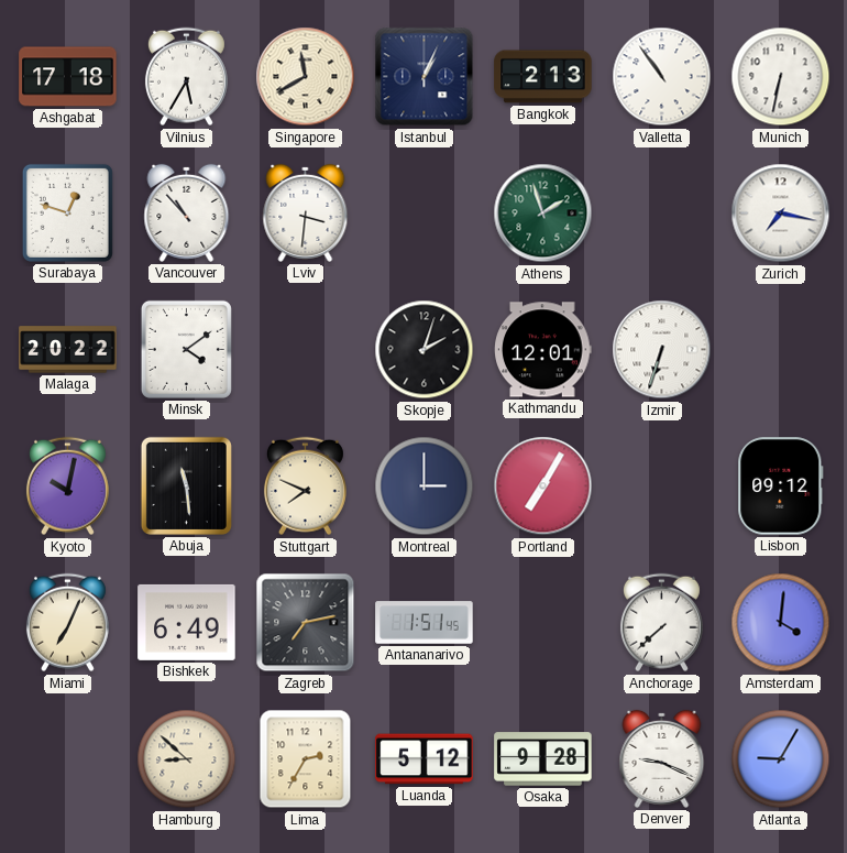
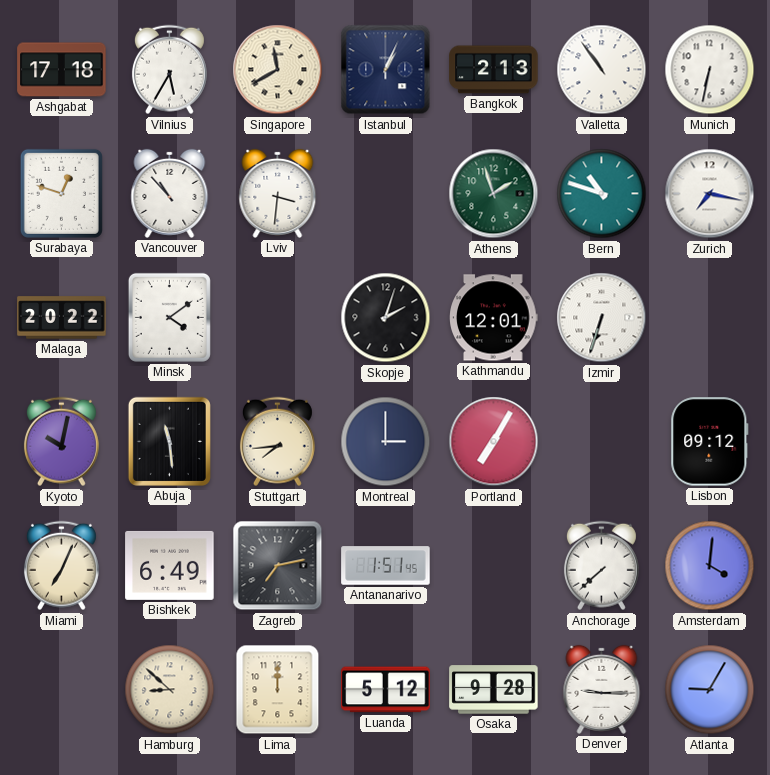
Bern: none -> 10:48 (602, 194)
Stuttgart: 7:49 -> 7:44 (277, 442)
Lima: 2:35 -> 12:00 (278, 690)
Denver: 9:19 -> 9:15 (602, 689)
